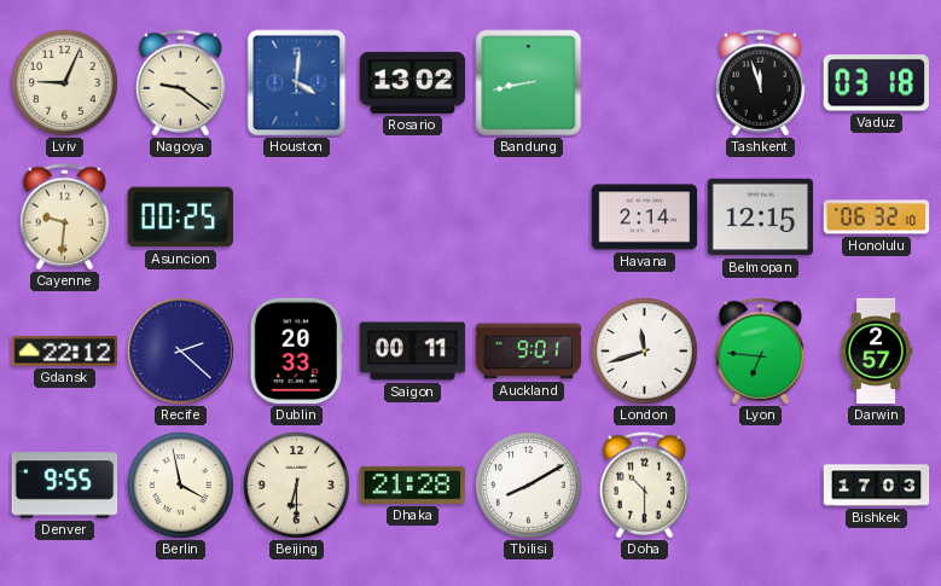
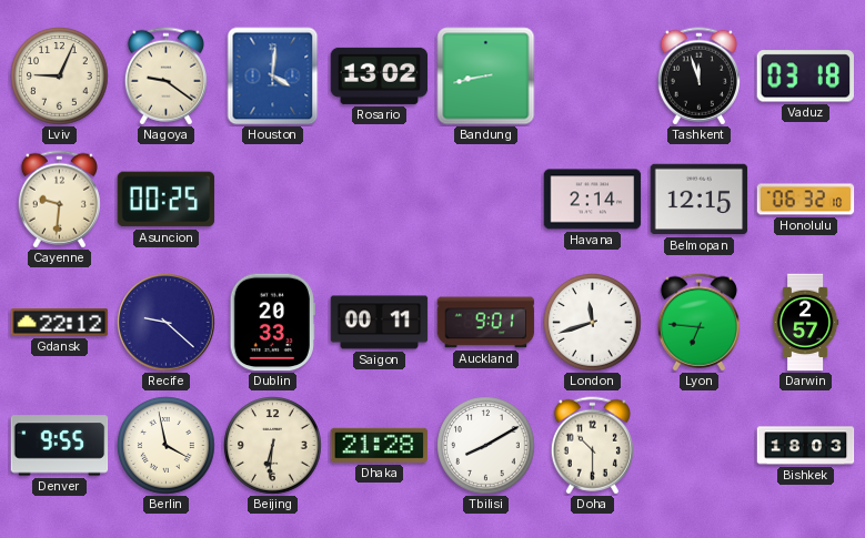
Recife: 2:22 -> 9:22 (167, 323)
Beijing: 6:30 -> 6:31 (273, 446)
Bishkek: 17:03 -> 18:03 (806, 446)
